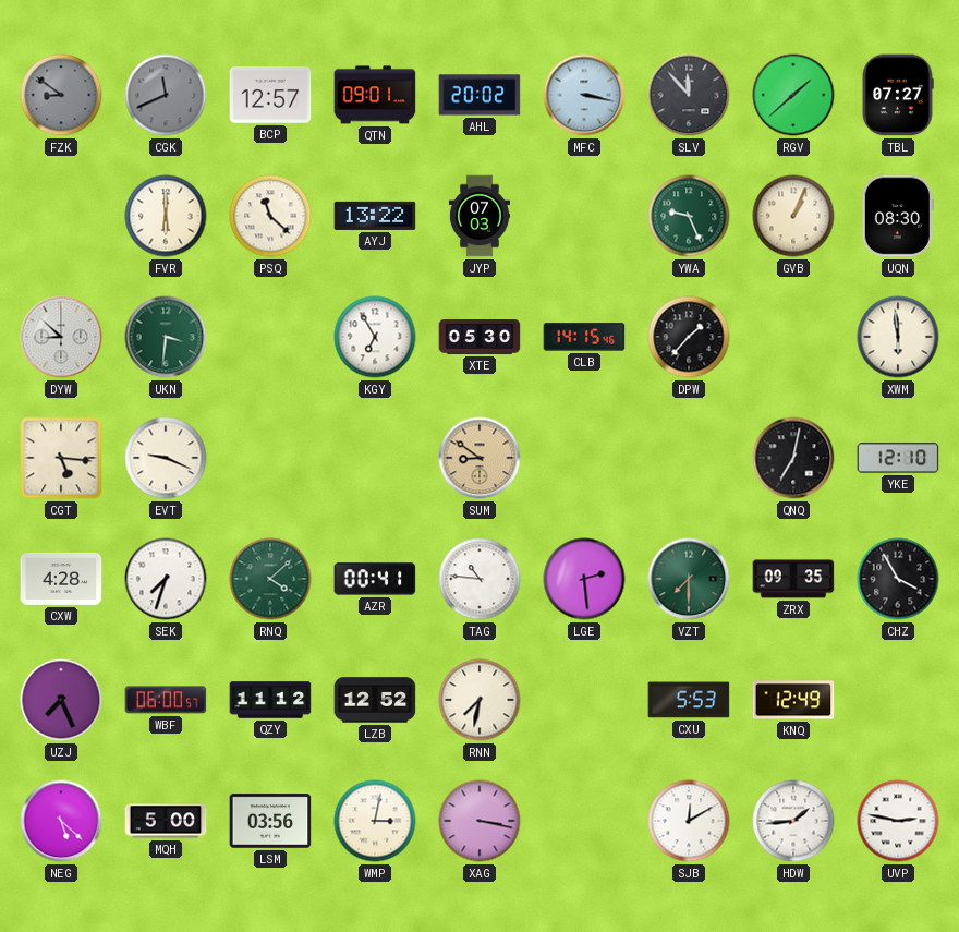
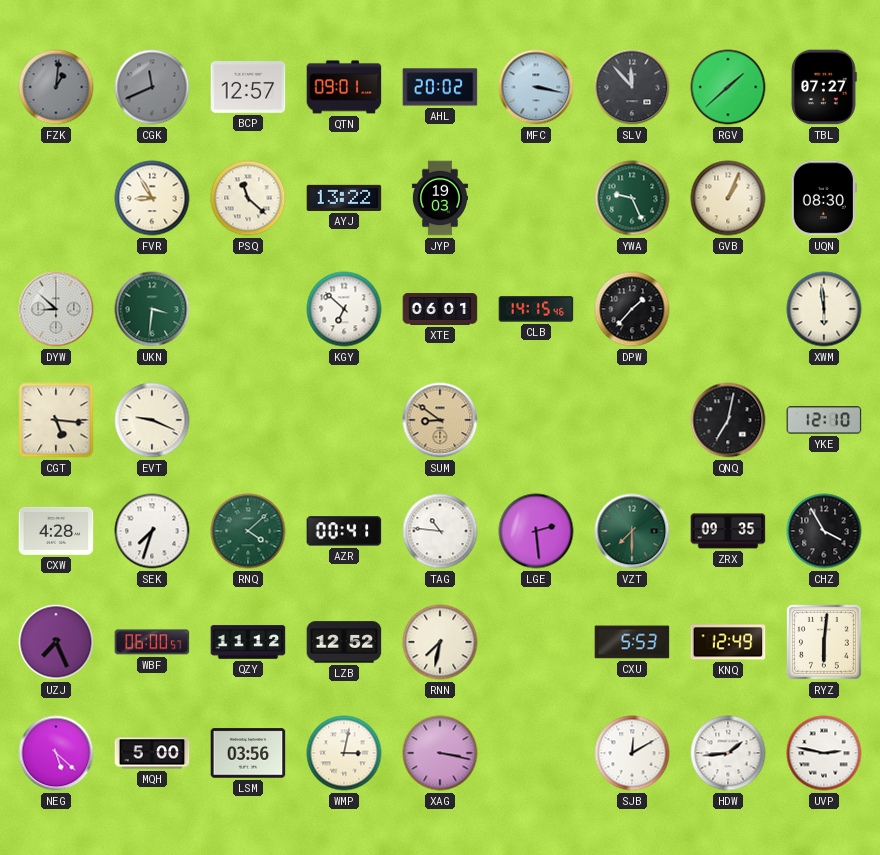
FZK: 8:51 -> 1:01 (56, 87)
FVR: 6:00 -> 8:55 (152, 198)
JYP: 07:03 -> 19:03 (440, 198)
KGY: 6:55 -> 6:52 (344, 309)
XTE: 05:30 -> 06:01 (440, 309)
RYZ: none -> 6:01 (824, 642)
